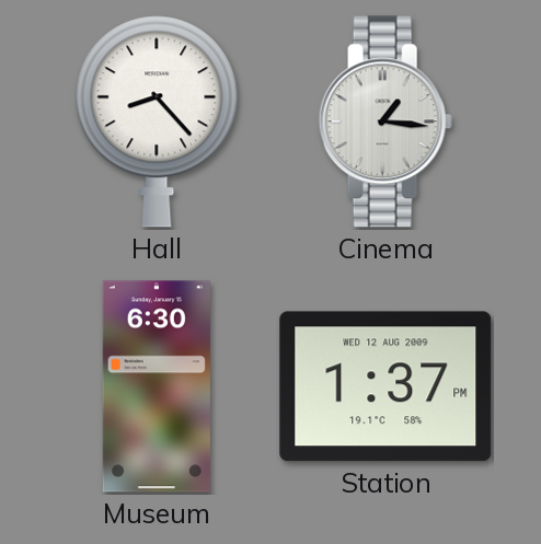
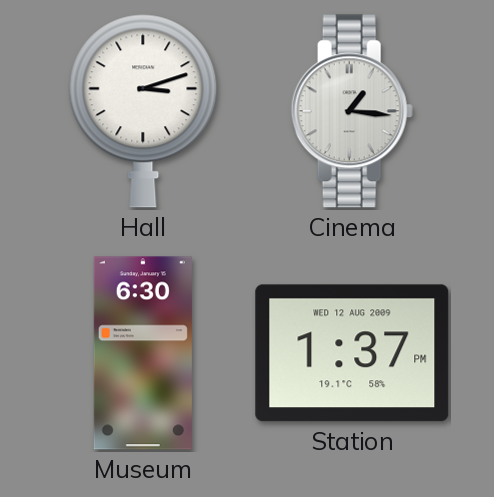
Hall: 8:23 -> 3:12 (143, 111)
